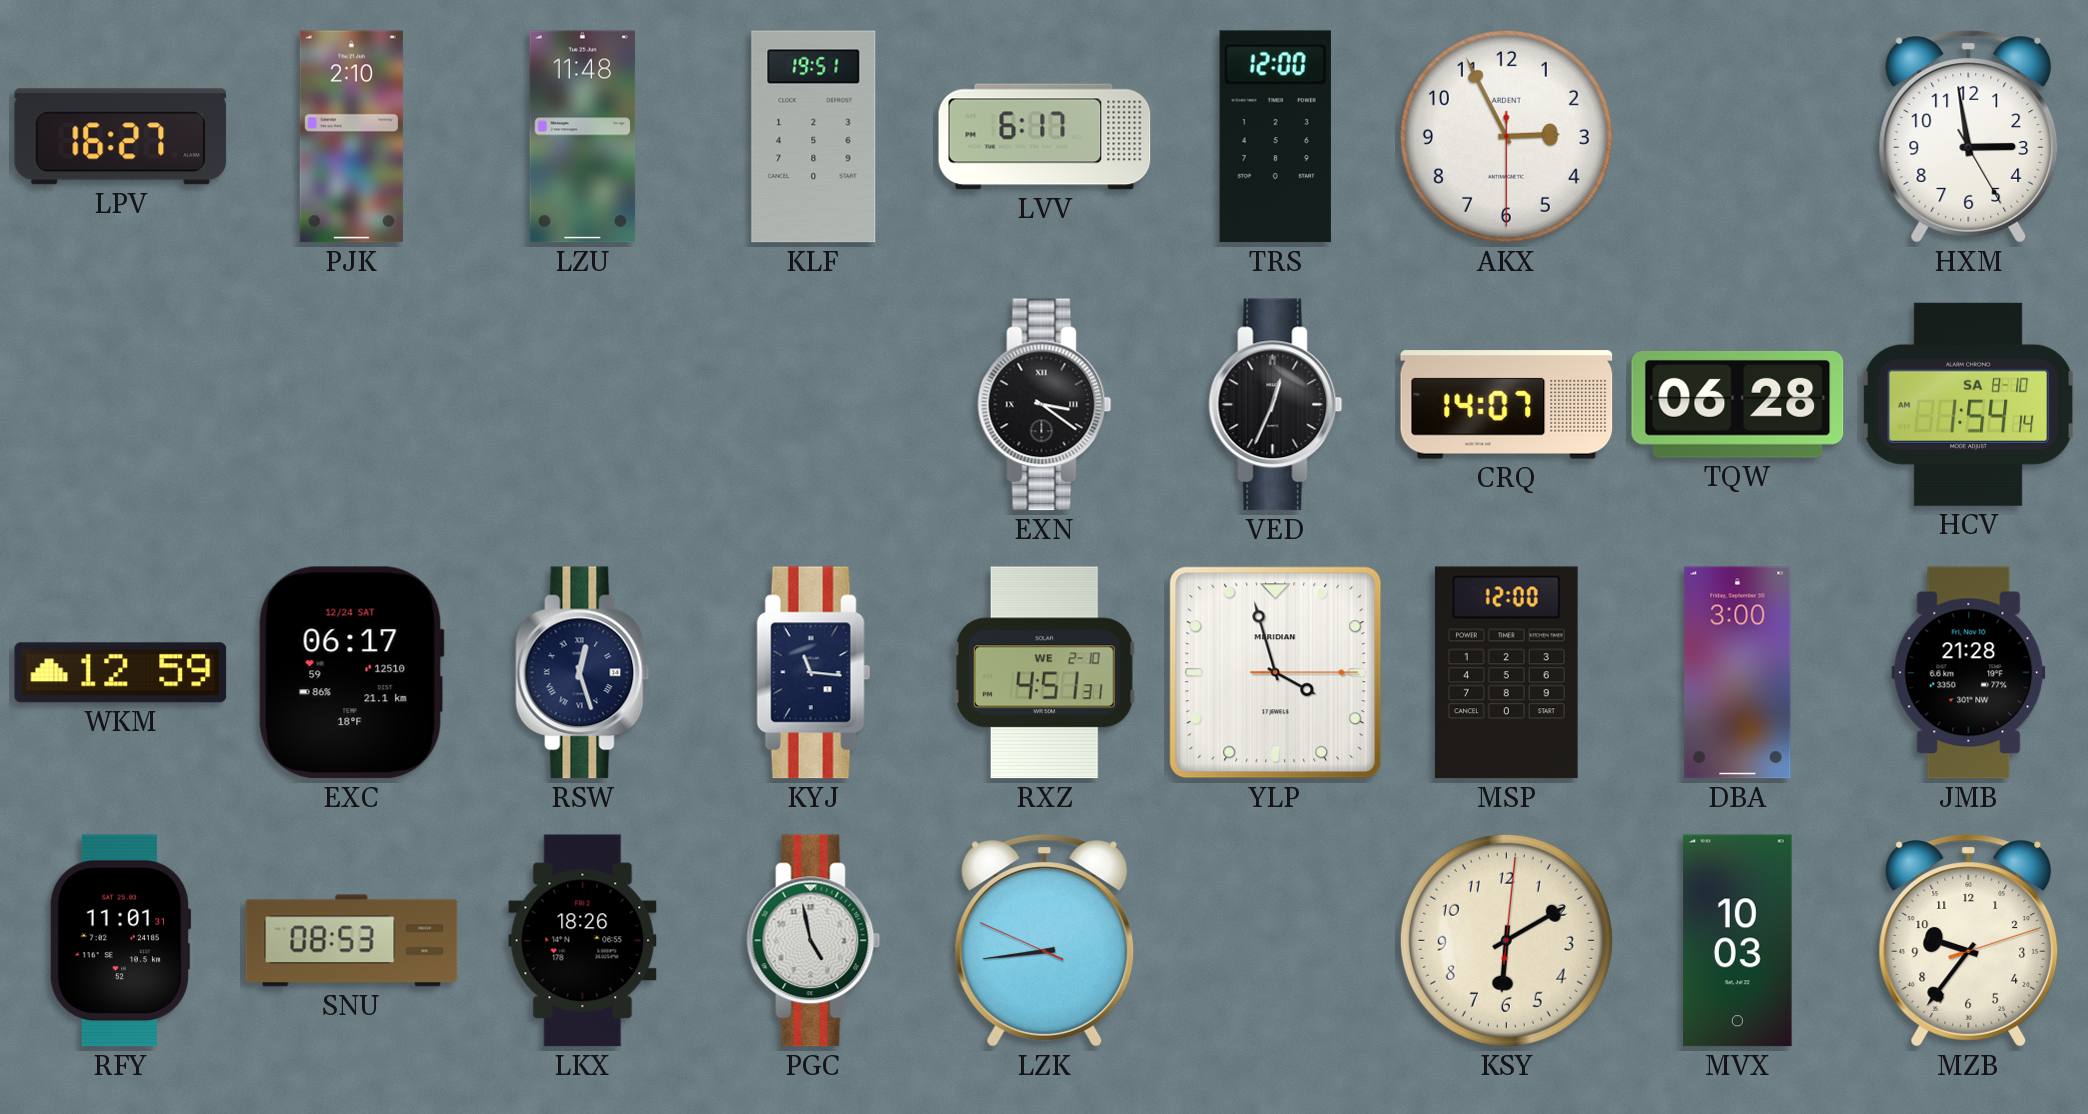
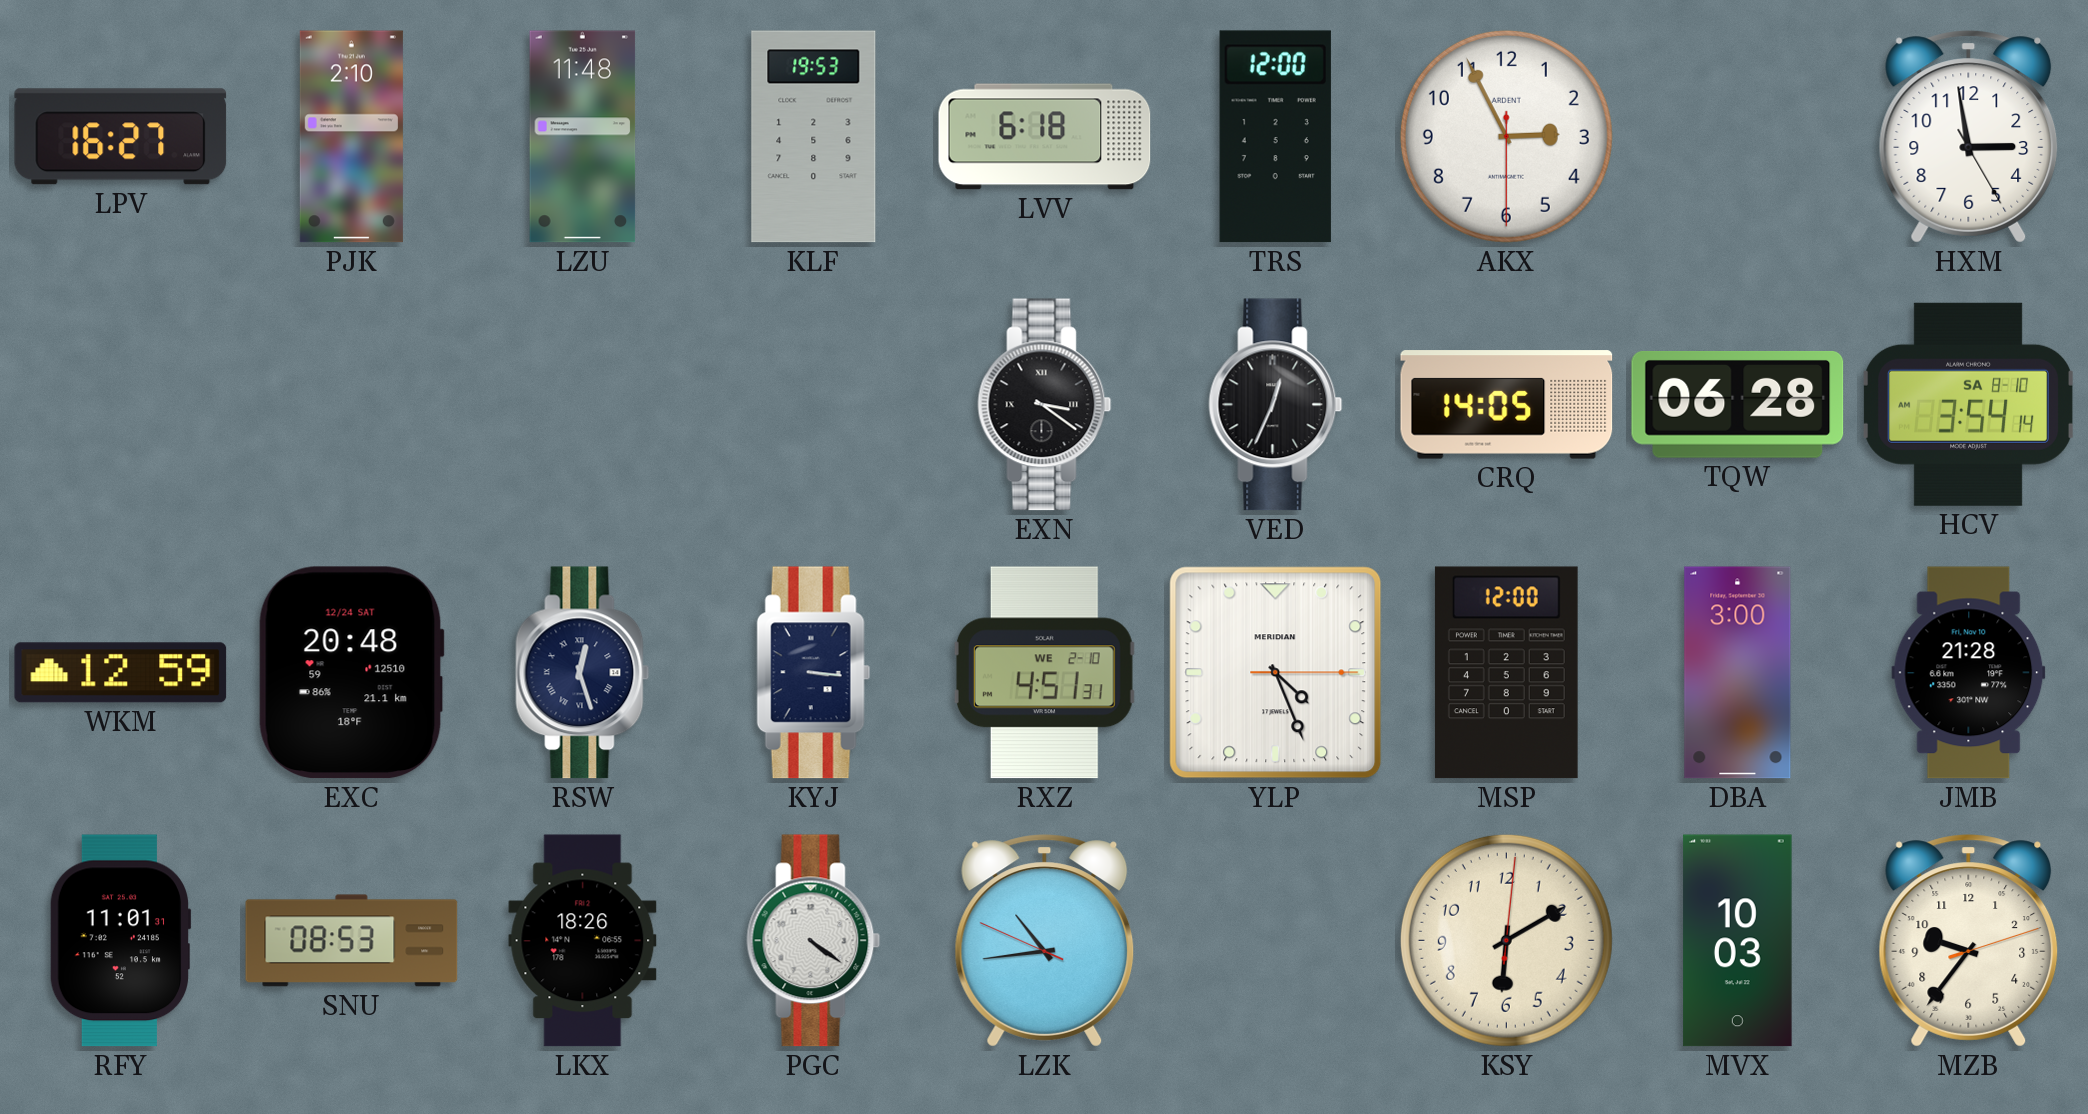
KLF: 19:51 -> 19:53 (814, 137)
LVV: 6:17 -> 6:18 (1045, 137)
CRQ: 14:07 -> 14:05 (1507, 405)
HCV: 1:54 -> 3:54 (1968, 404)
EXC: 06:17 -> 20:48 (351, 673)
KYJ: 11:16 -> 3:16 (814, 673)
YLP: 3:57 -> 4:26 (1276, 673)
PGC: 4:58 -> 4:21 (814, 941)
LZK: 8:43 -> 10:43 (1045, 941)
